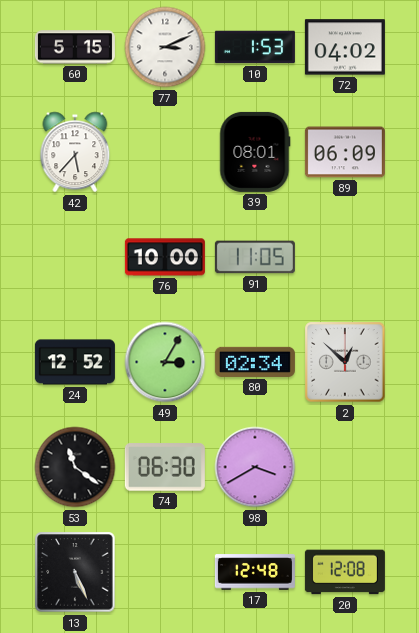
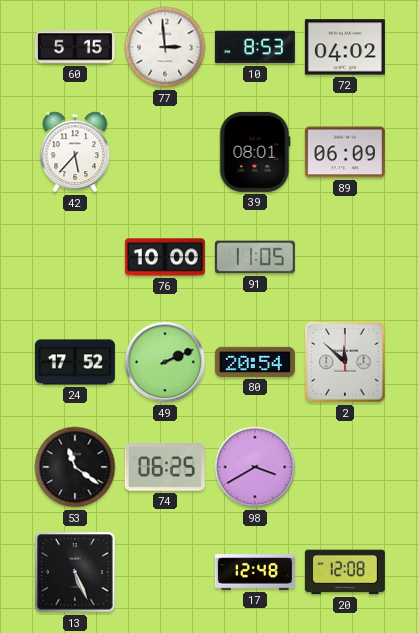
77: 3:11 -> 2:59 (165, 47)
10: 1:53 -> 8:53 (255, 47)
24: 12:52 -> 17:52 (75, 362)
49: 3:05 -> 2:11 (165, 362)
80: 02:34 -> 20:54 (255, 362)
2: 12:52 -> 11:52 (345, 362)
74: 06:30 -> 06:25 (165, 467)
